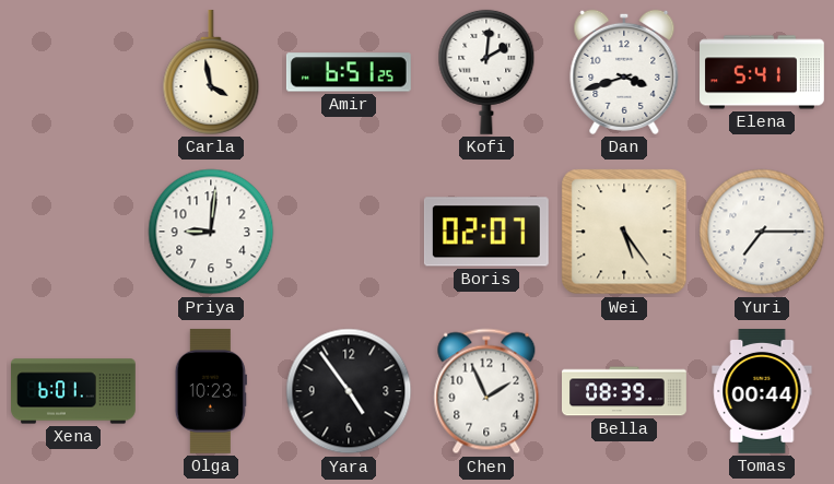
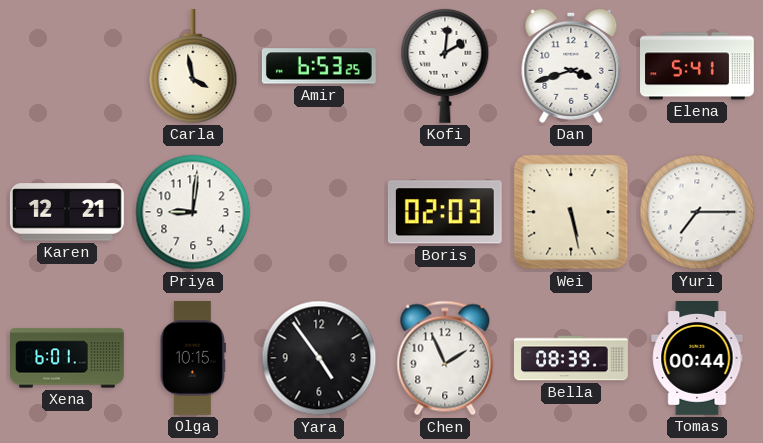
Amir: 6:51 -> 6:53 (319, 66)
Karen: none -> 12:21 (67, 212)
Boris: 02:07 -> 02:03 (445, 212)
Wei: 5:24 -> 5:28 (571, 212)
Olga: 10:23 -> 10:15 (193, 358)
